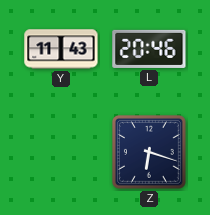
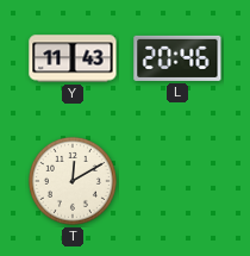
T: none -> 12:10 (73, 181)
Z: 6:18 -> none (150, 153)
